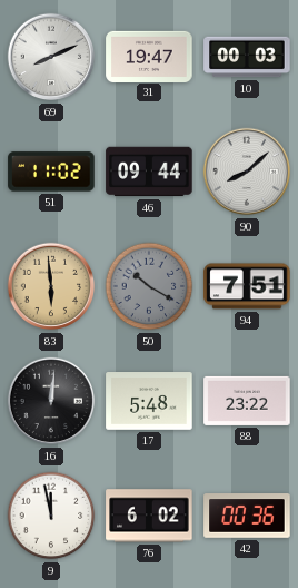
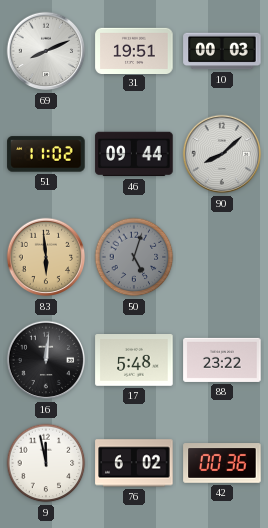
31: 19:47 -> 19:51 (134, 50)
50: 10:20 -> 5:03 (134, 257)
94: 7:51 -> none (247, 286)
